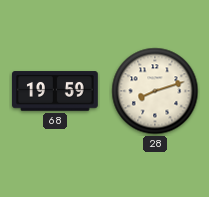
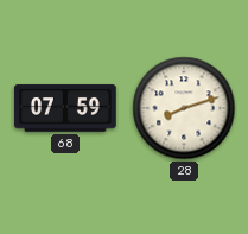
68: 19:59 -> 07:59 (66, 108)
